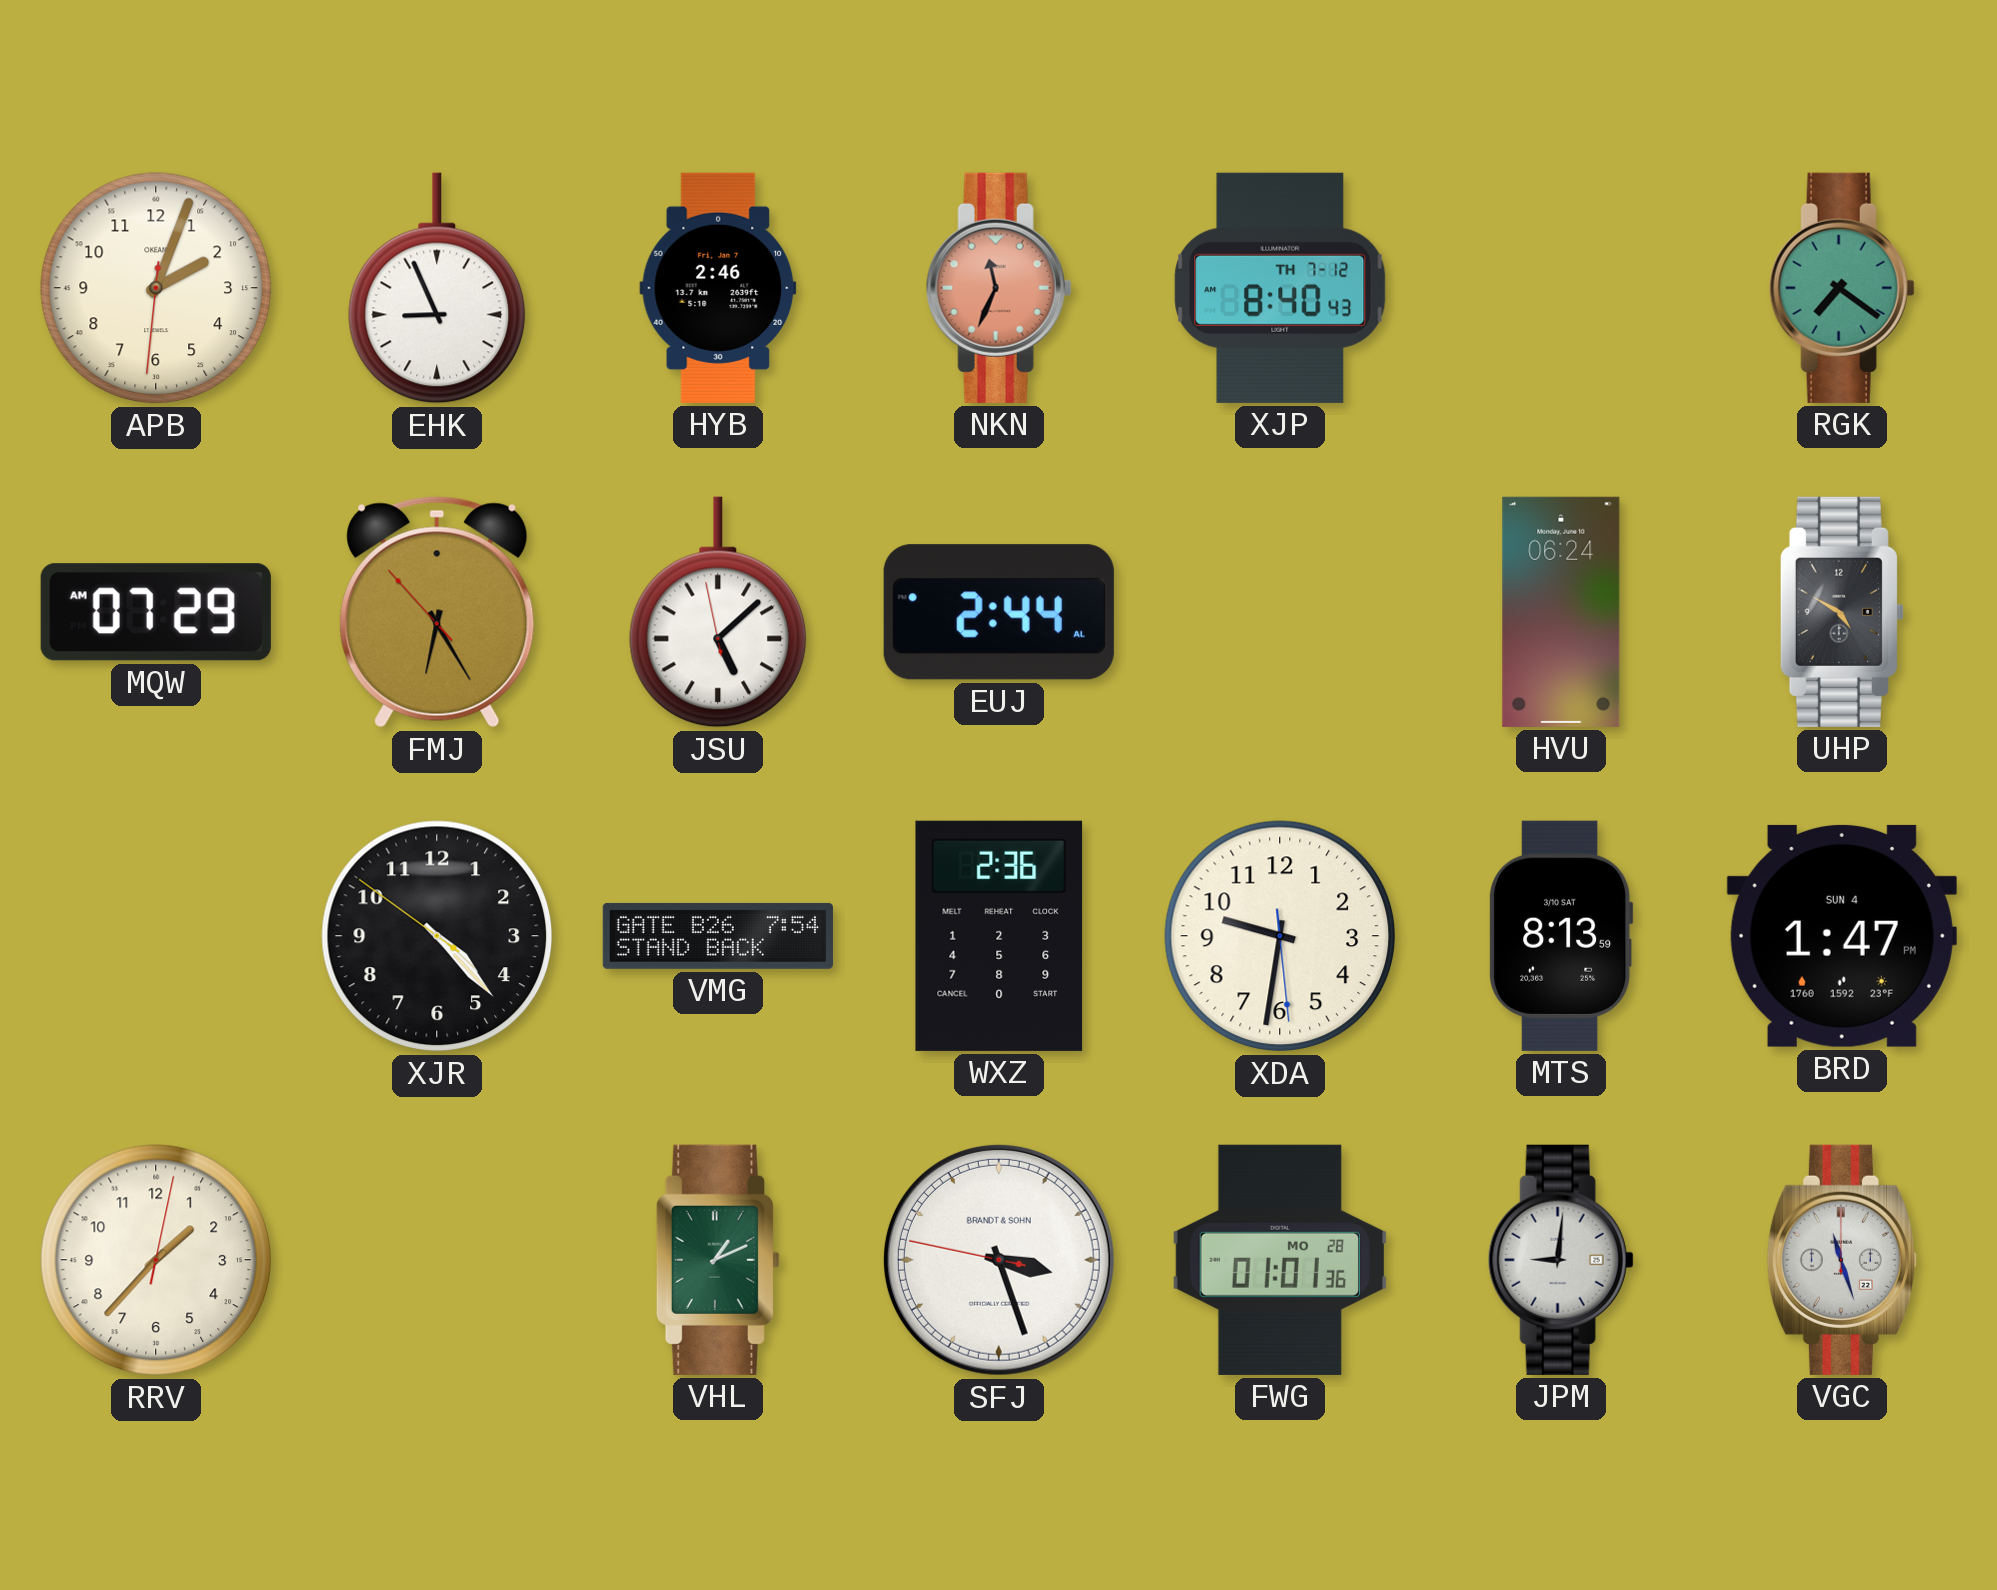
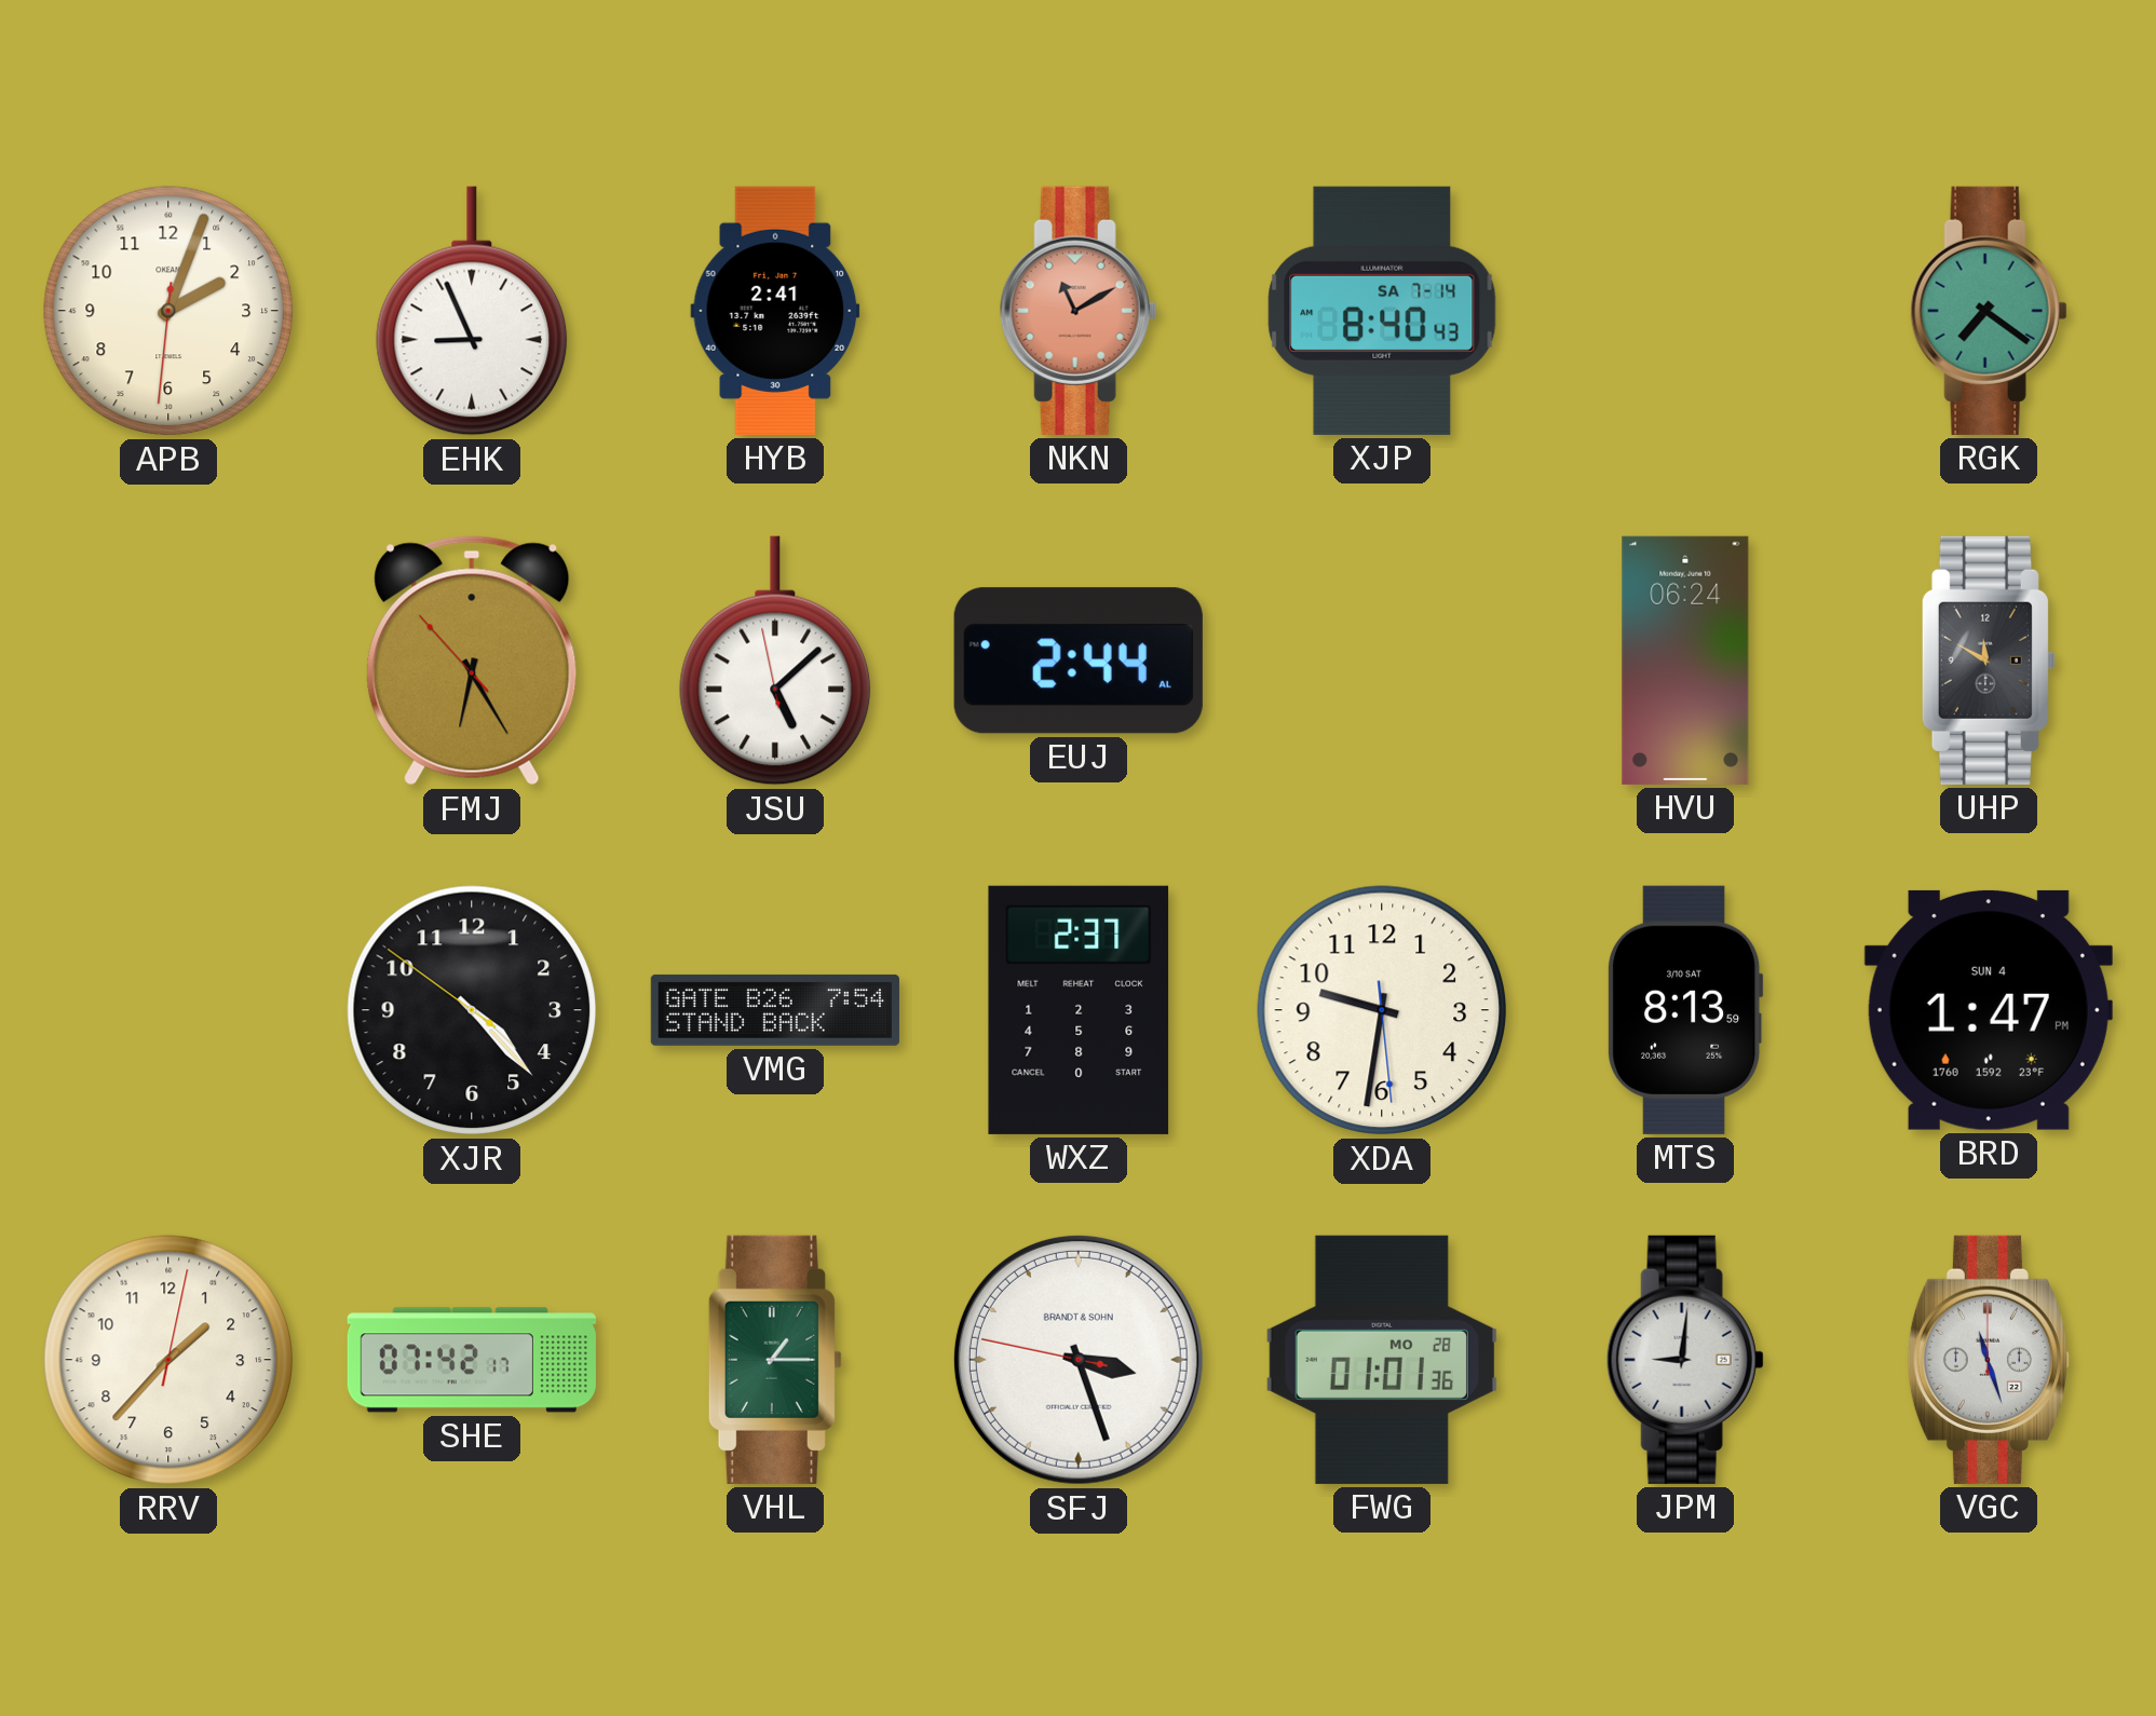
HYB: 2:46 -> 2:41 (775, 311)
NKN: 11:34 -> 11:10 (1079, 311)
XJP date: TH 7-12 -> SA 7-14 (1382, 311)
MQW: 07:29 -> none (156, 612)
UHP: 4:50 -> 11:50 (1989, 660)
WXZ: 2:36 -> 2:37 (1079, 1010)
SHE: none -> 07:42 (472, 1360)
VHL: 1:11 -> 1:15 (775, 1360)
